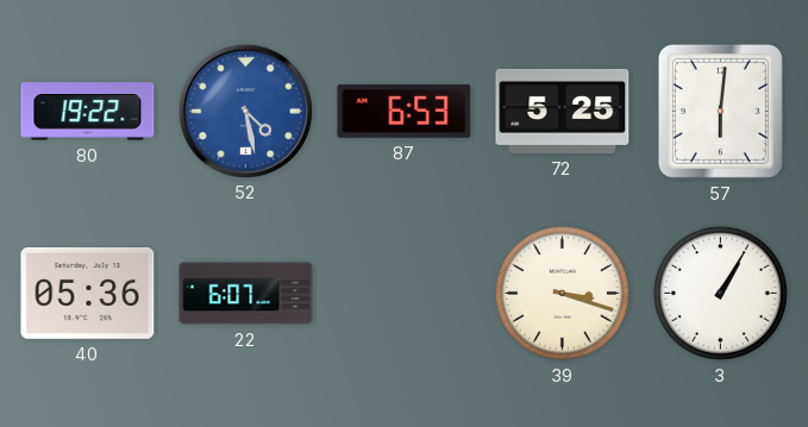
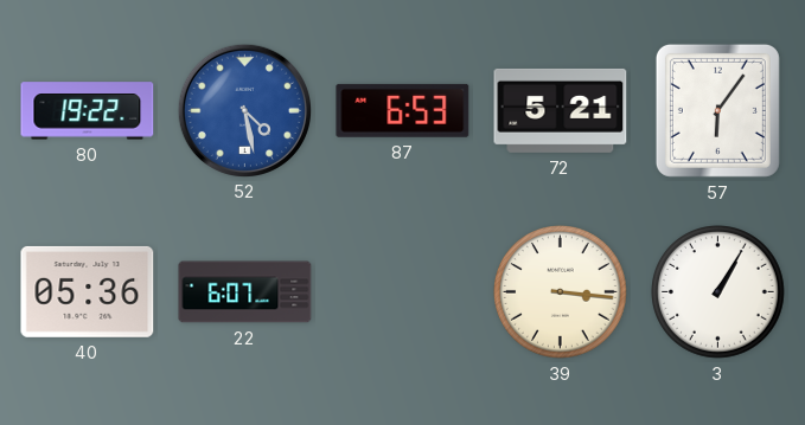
72: 5:25 -> 5:21 (561, 110)
57: 6:01 -> 6:06 (717, 110)
39: 3:18 -> 3:16 (561, 292)
